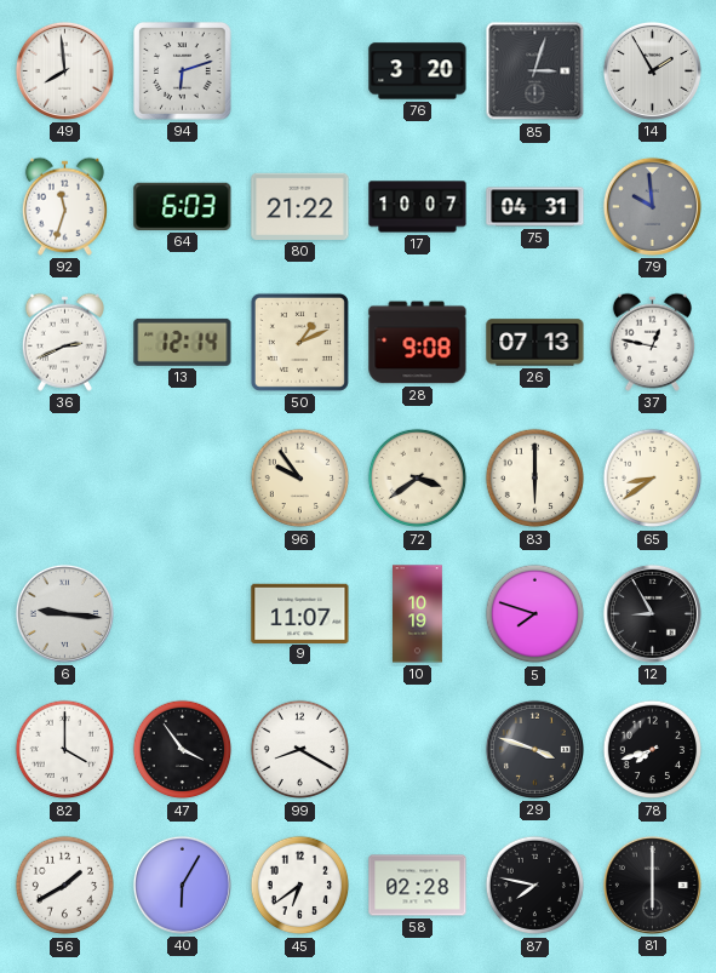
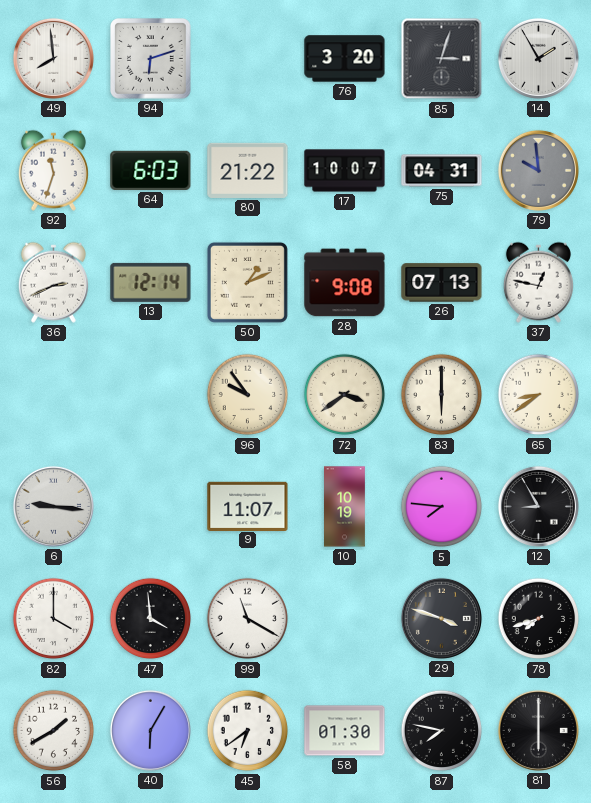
5: 7:48 -> 7:46 (442, 507)
47: 3:54 -> 3:59 (151, 619)
99: 8:20 -> 11:20 (248, 619)
58: 02:28 -> 01:30 (345, 731)
